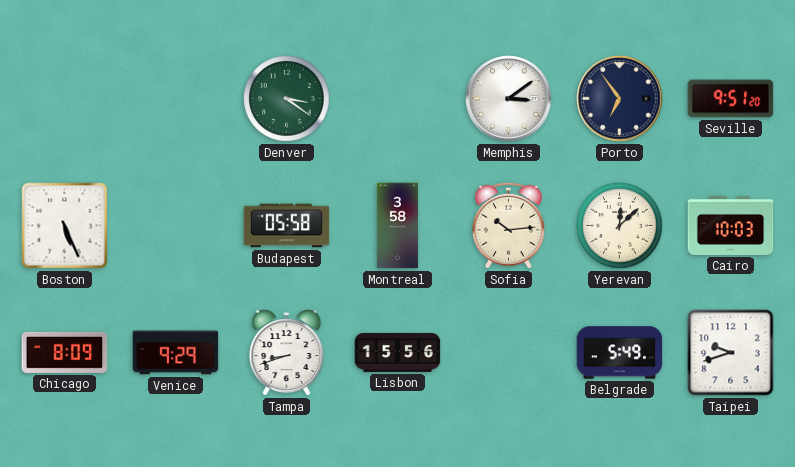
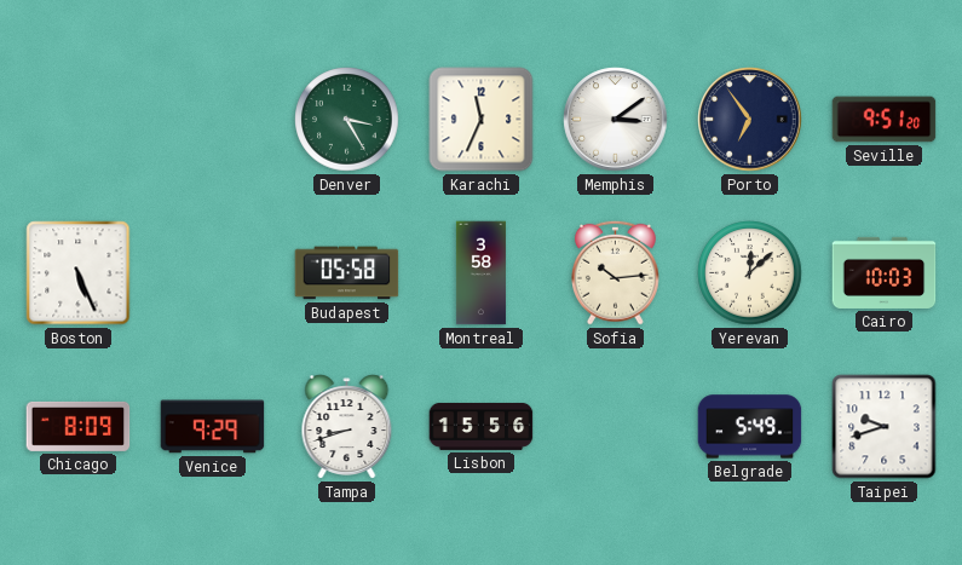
Denver: 3:21 -> 3:25 (347, 120)
Karachi: none -> 11:34 (482, 120)
